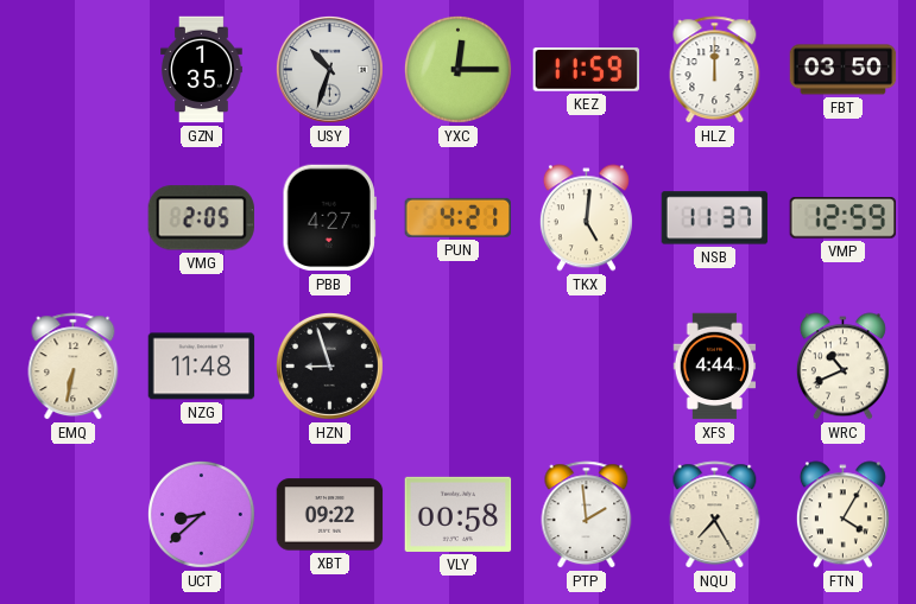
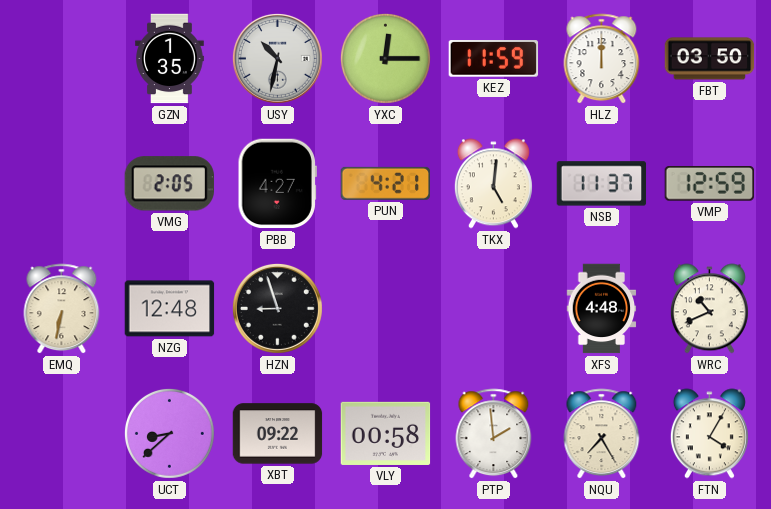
USY: 10:33 -> 10:32 (277, 58)
NZG: 11:48 -> 12:48 (170, 309)
XFS: 4:44 -> 4:48 (602, 309)
